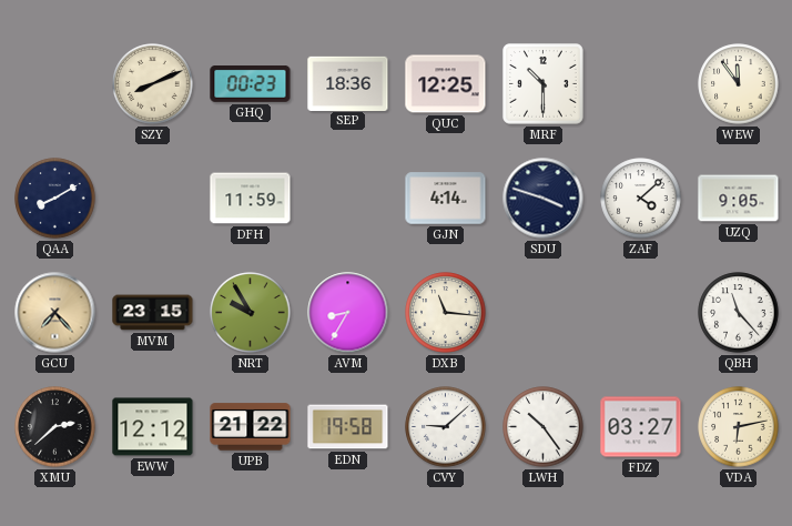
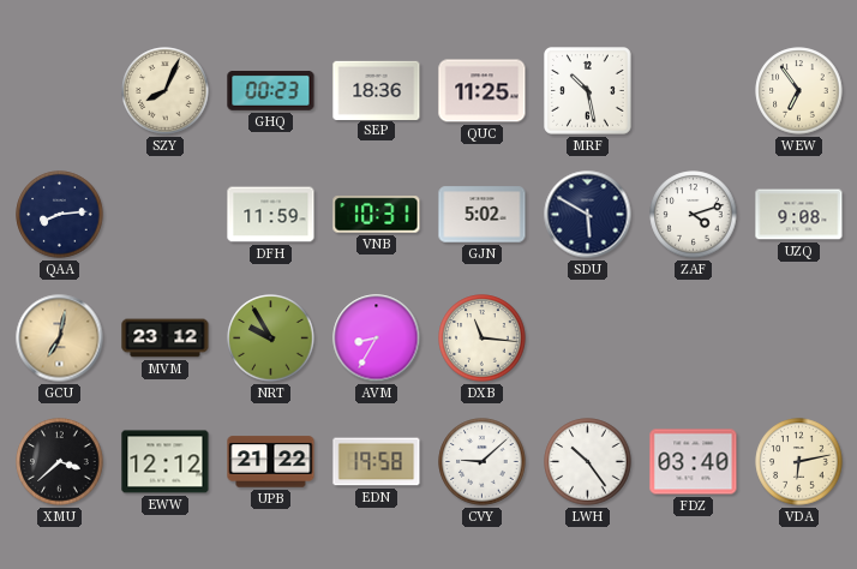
SZY: 8:11 -> 8:04 (166, 91)
QUC: 12:25 -> 11:25 (483, 91)
MRF: 10:30 -> 10:28 (588, 91)
WEW: 11:54 -> 6:54 (799, 91)
QAA: 8:10 -> 8:14 (60, 215)
VNB: none -> 10:31 (377, 215)
GJN: 4:14 -> 5:02 (483, 215)
SDU: 3:48 -> 5:50 (588, 215)
ZAF: 4:08 -> 4:12 (694, 215)
UZQ: 9:05 -> 9:08 (799, 215)
GCU: 7:23 -> 7:02 (60, 339)
MVM: 23:15 -> 23:12 (166, 339)
QBH: 11:23 -> none (739, 313)
XMU: 2:38 -> 3:38 (60, 462)
FDZ: 03:27 -> 03:40 (694, 462)
